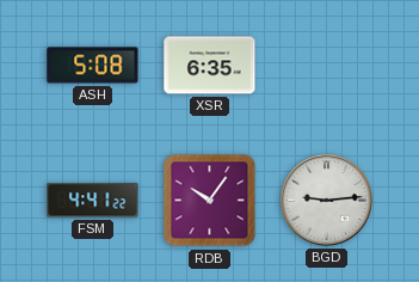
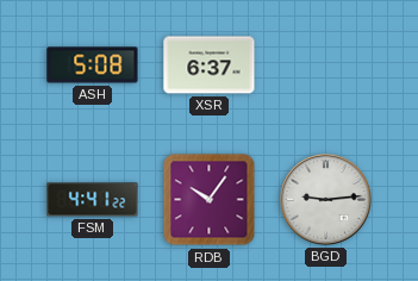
XSR: 6:35 -> 6:37 (210, 65)
